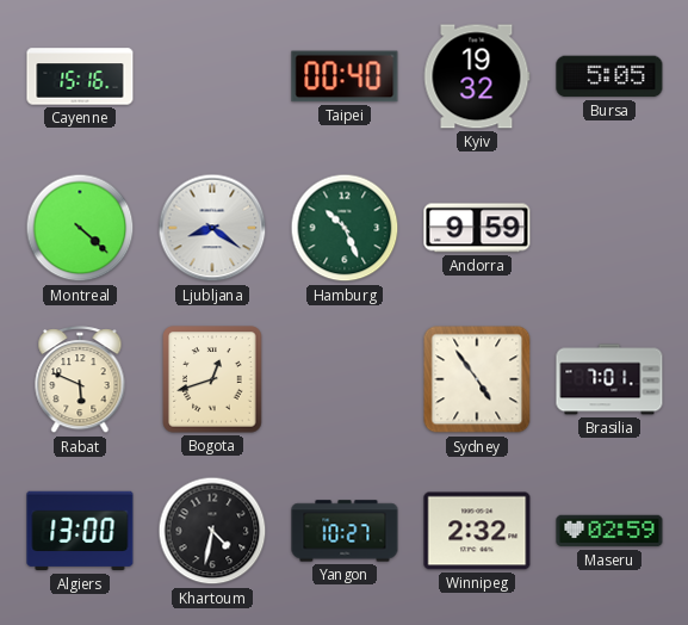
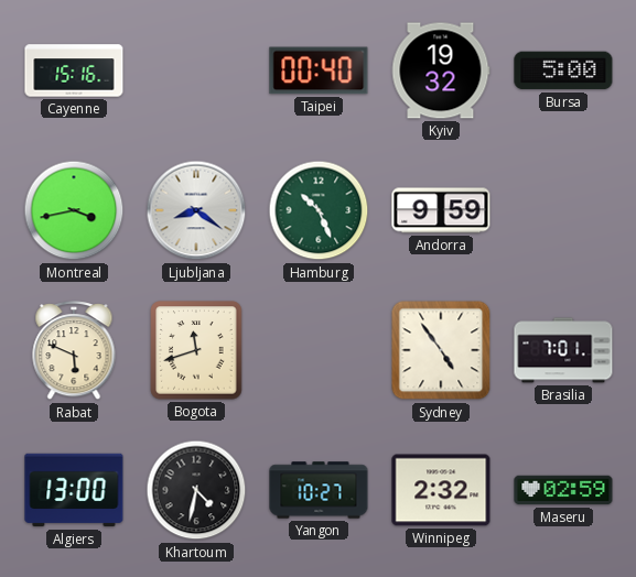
Bursa: 5:05 -> 5:00 (563, 70)
Montreal: 4:22 -> 3:43 (74, 210)
Bogota: 12:42 -> 11:42 (196, 350)
